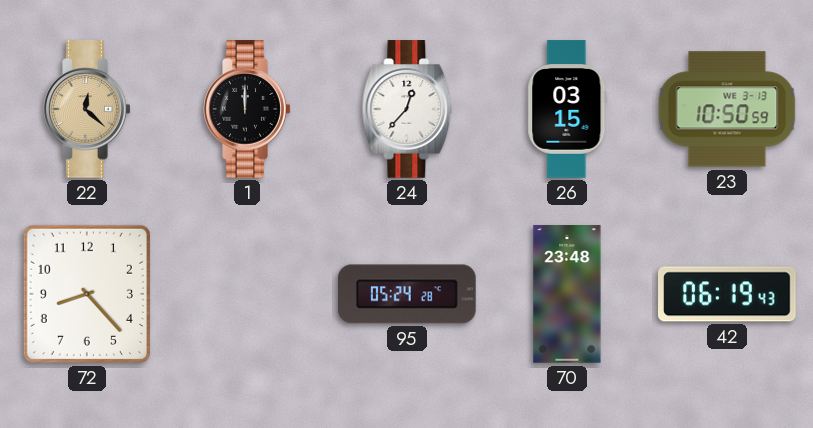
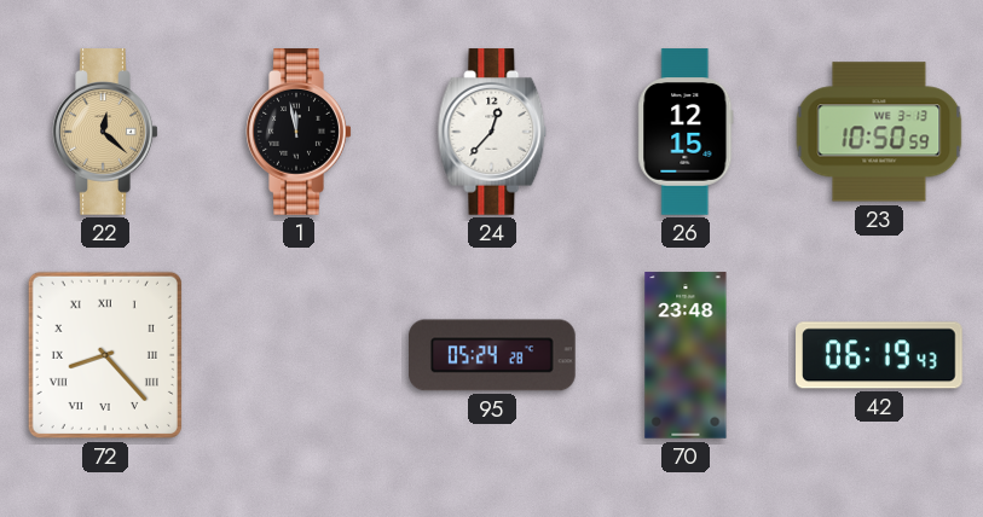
1: 12:00 -> 11:58 (299, 132)
26: 03:15 -> 12:15 (686, 132)
72 numerals: Arabic -> Roman (105, 355)
